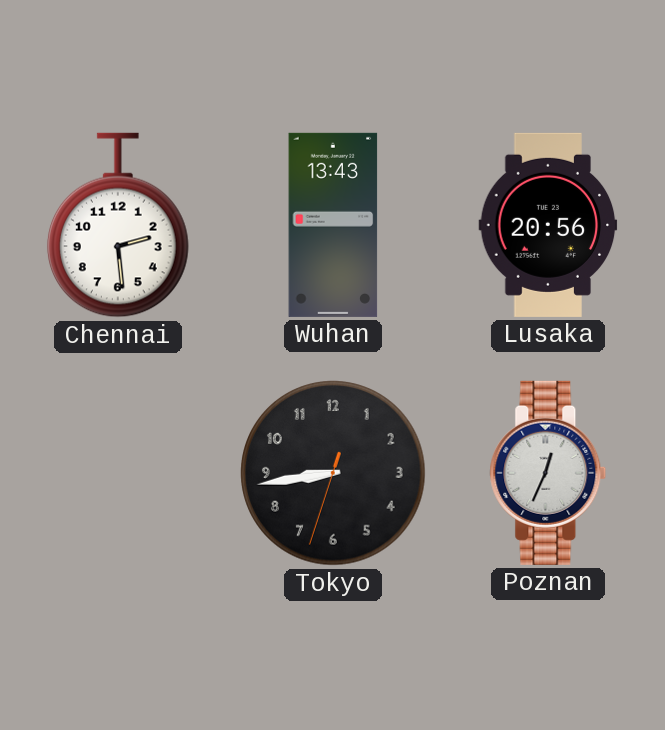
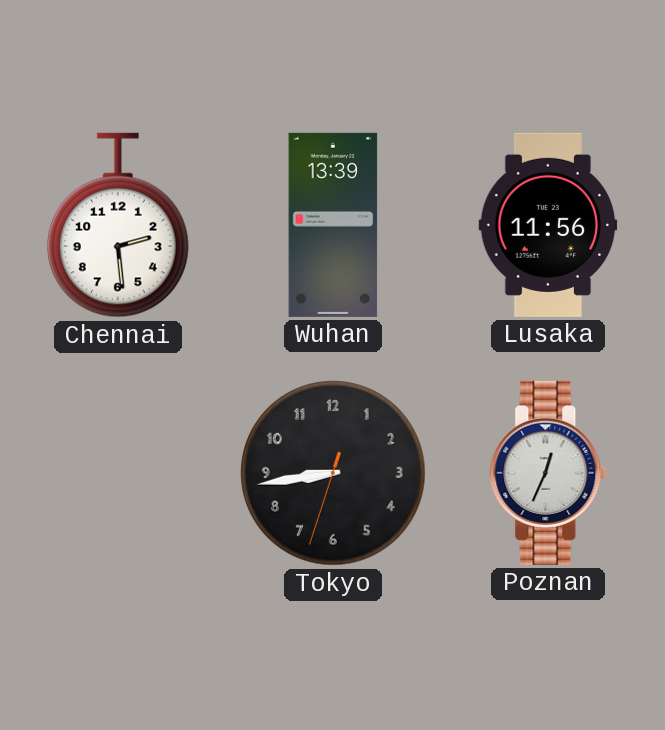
Wuhan: 13:43 -> 13:39 (333, 225)
Lusaka: 20:56 -> 11:56 (548, 225)
